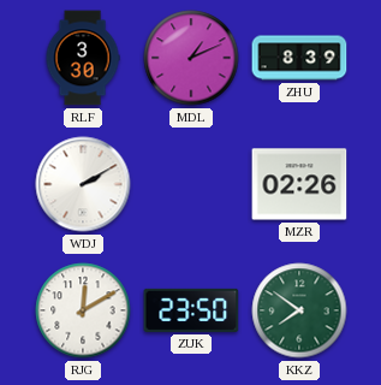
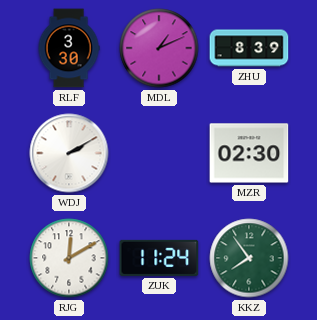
MZR: 02:26 -> 02:30 (249, 153)
ZUK: 23:50 -> 11:24 (159, 258)
KKZ: 7:51 -> 7:54 (249, 258)
